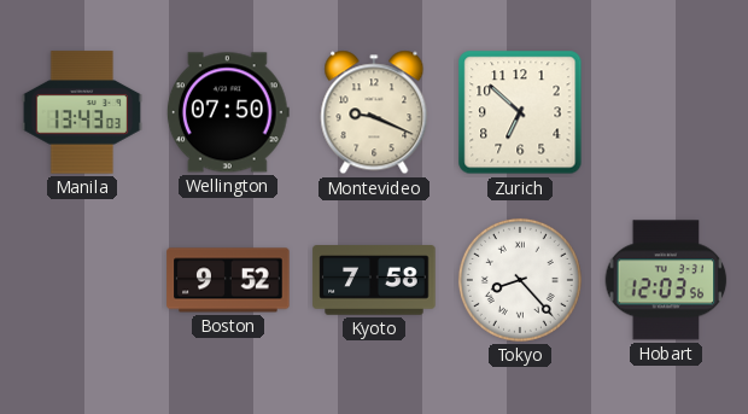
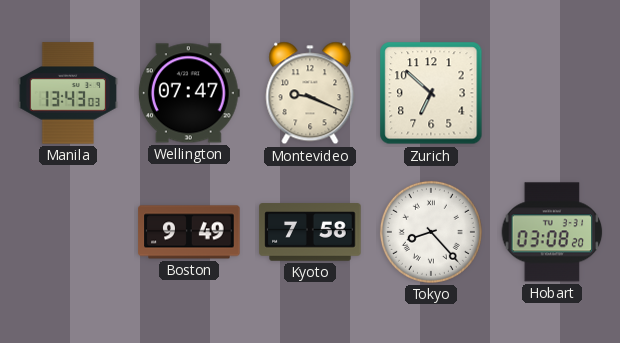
Wellington: 07:50 -> 07:47 (189, 93)
Boston: 9:52 -> 9:49 (189, 232)
Hobart: 12:03 -> 03:08 (552, 232)
